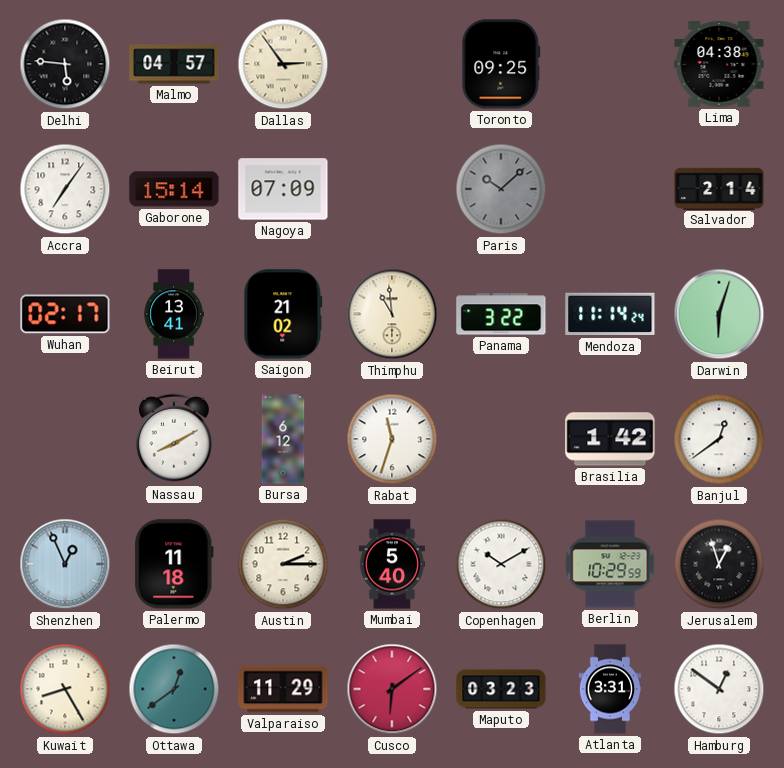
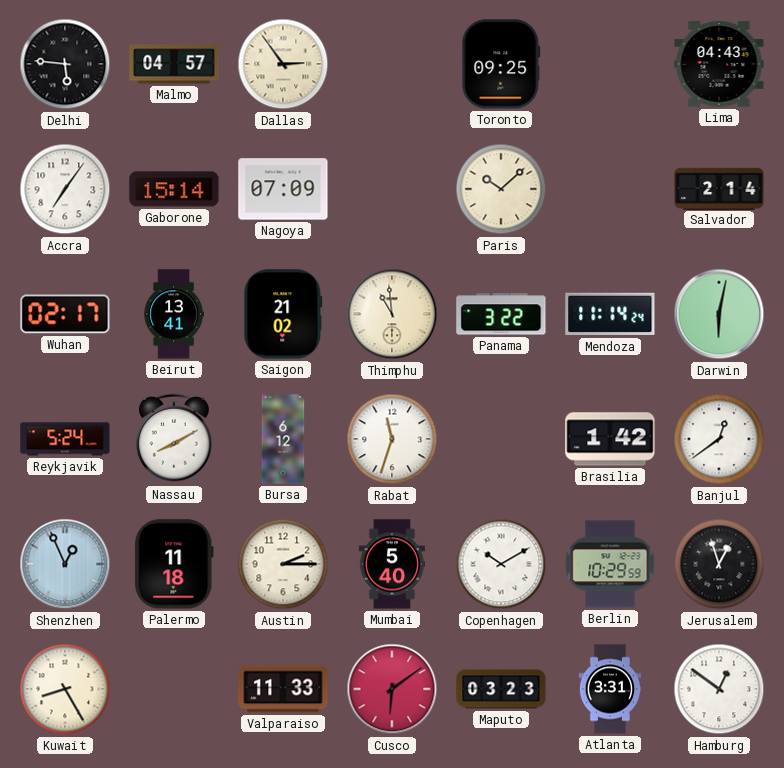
Lima: 04:38 -> 04:43 (719, 65)
Paris dial: grey -> cream (501, 189)
Darwin: 6:03 -> 6:02 (719, 314)
Reykjavik: none -> 5:24 (65, 439)
Ottawa: 12:39 -> none (174, 689)
Valparaiso: 11:29 -> 11:33 (283, 689)
